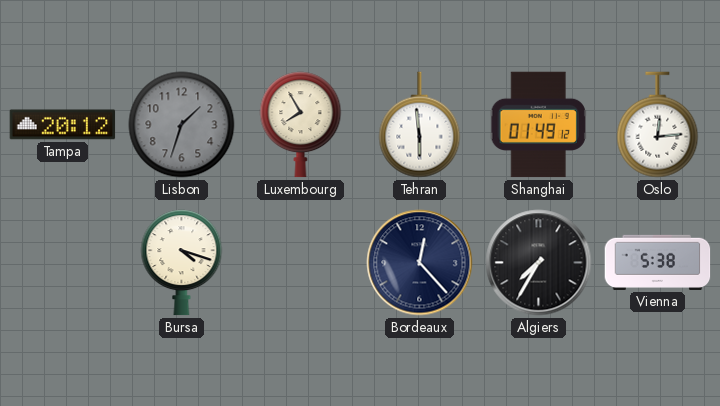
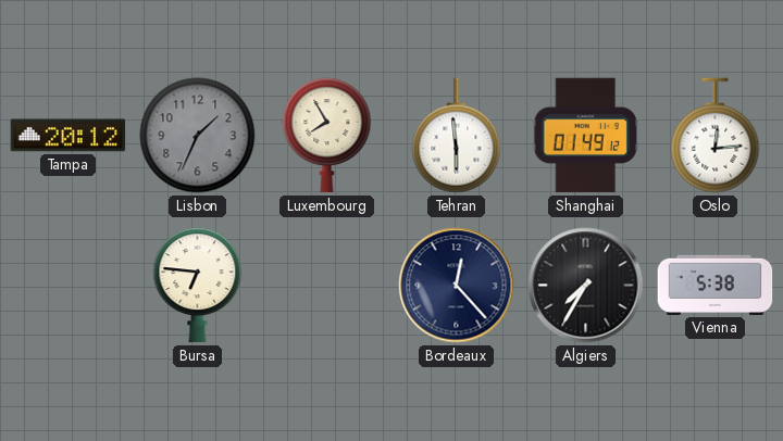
Lisbon: 1:33 -> 1:34 (198, 136)
Bursa: 4:18 -> 6:46 (198, 286)
